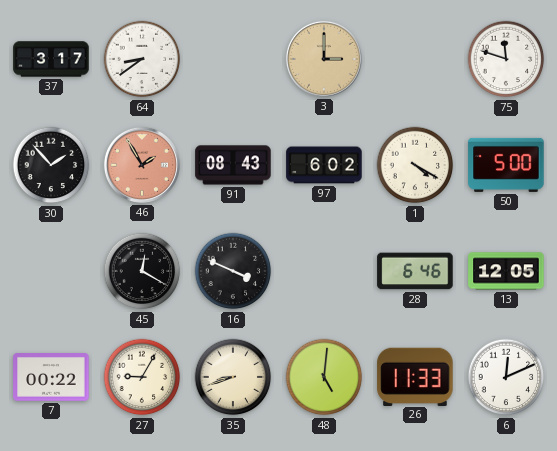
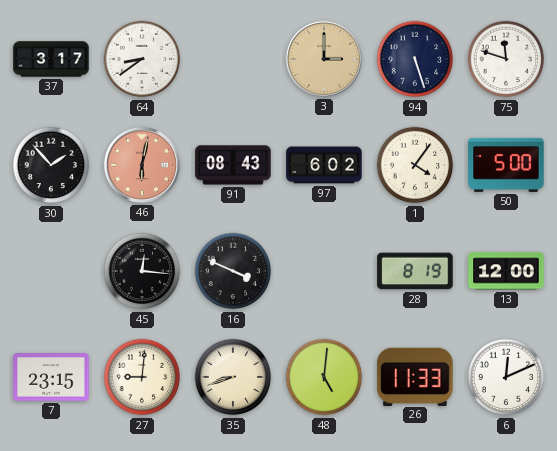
94: none -> 5:27 (415, 59)
46: 1:55 -> 6:02 (142, 165)
1: 4:20 -> 4:06 (415, 165)
45: 12:20 -> 12:16 (142, 271)
28: 6:46 -> 8:19 (415, 271)
13: 12:05 -> 12:00 (506, 271)
7: 00:22 -> 23:15 (51, 378)
27: 9:05 -> 9:01 (142, 377)
